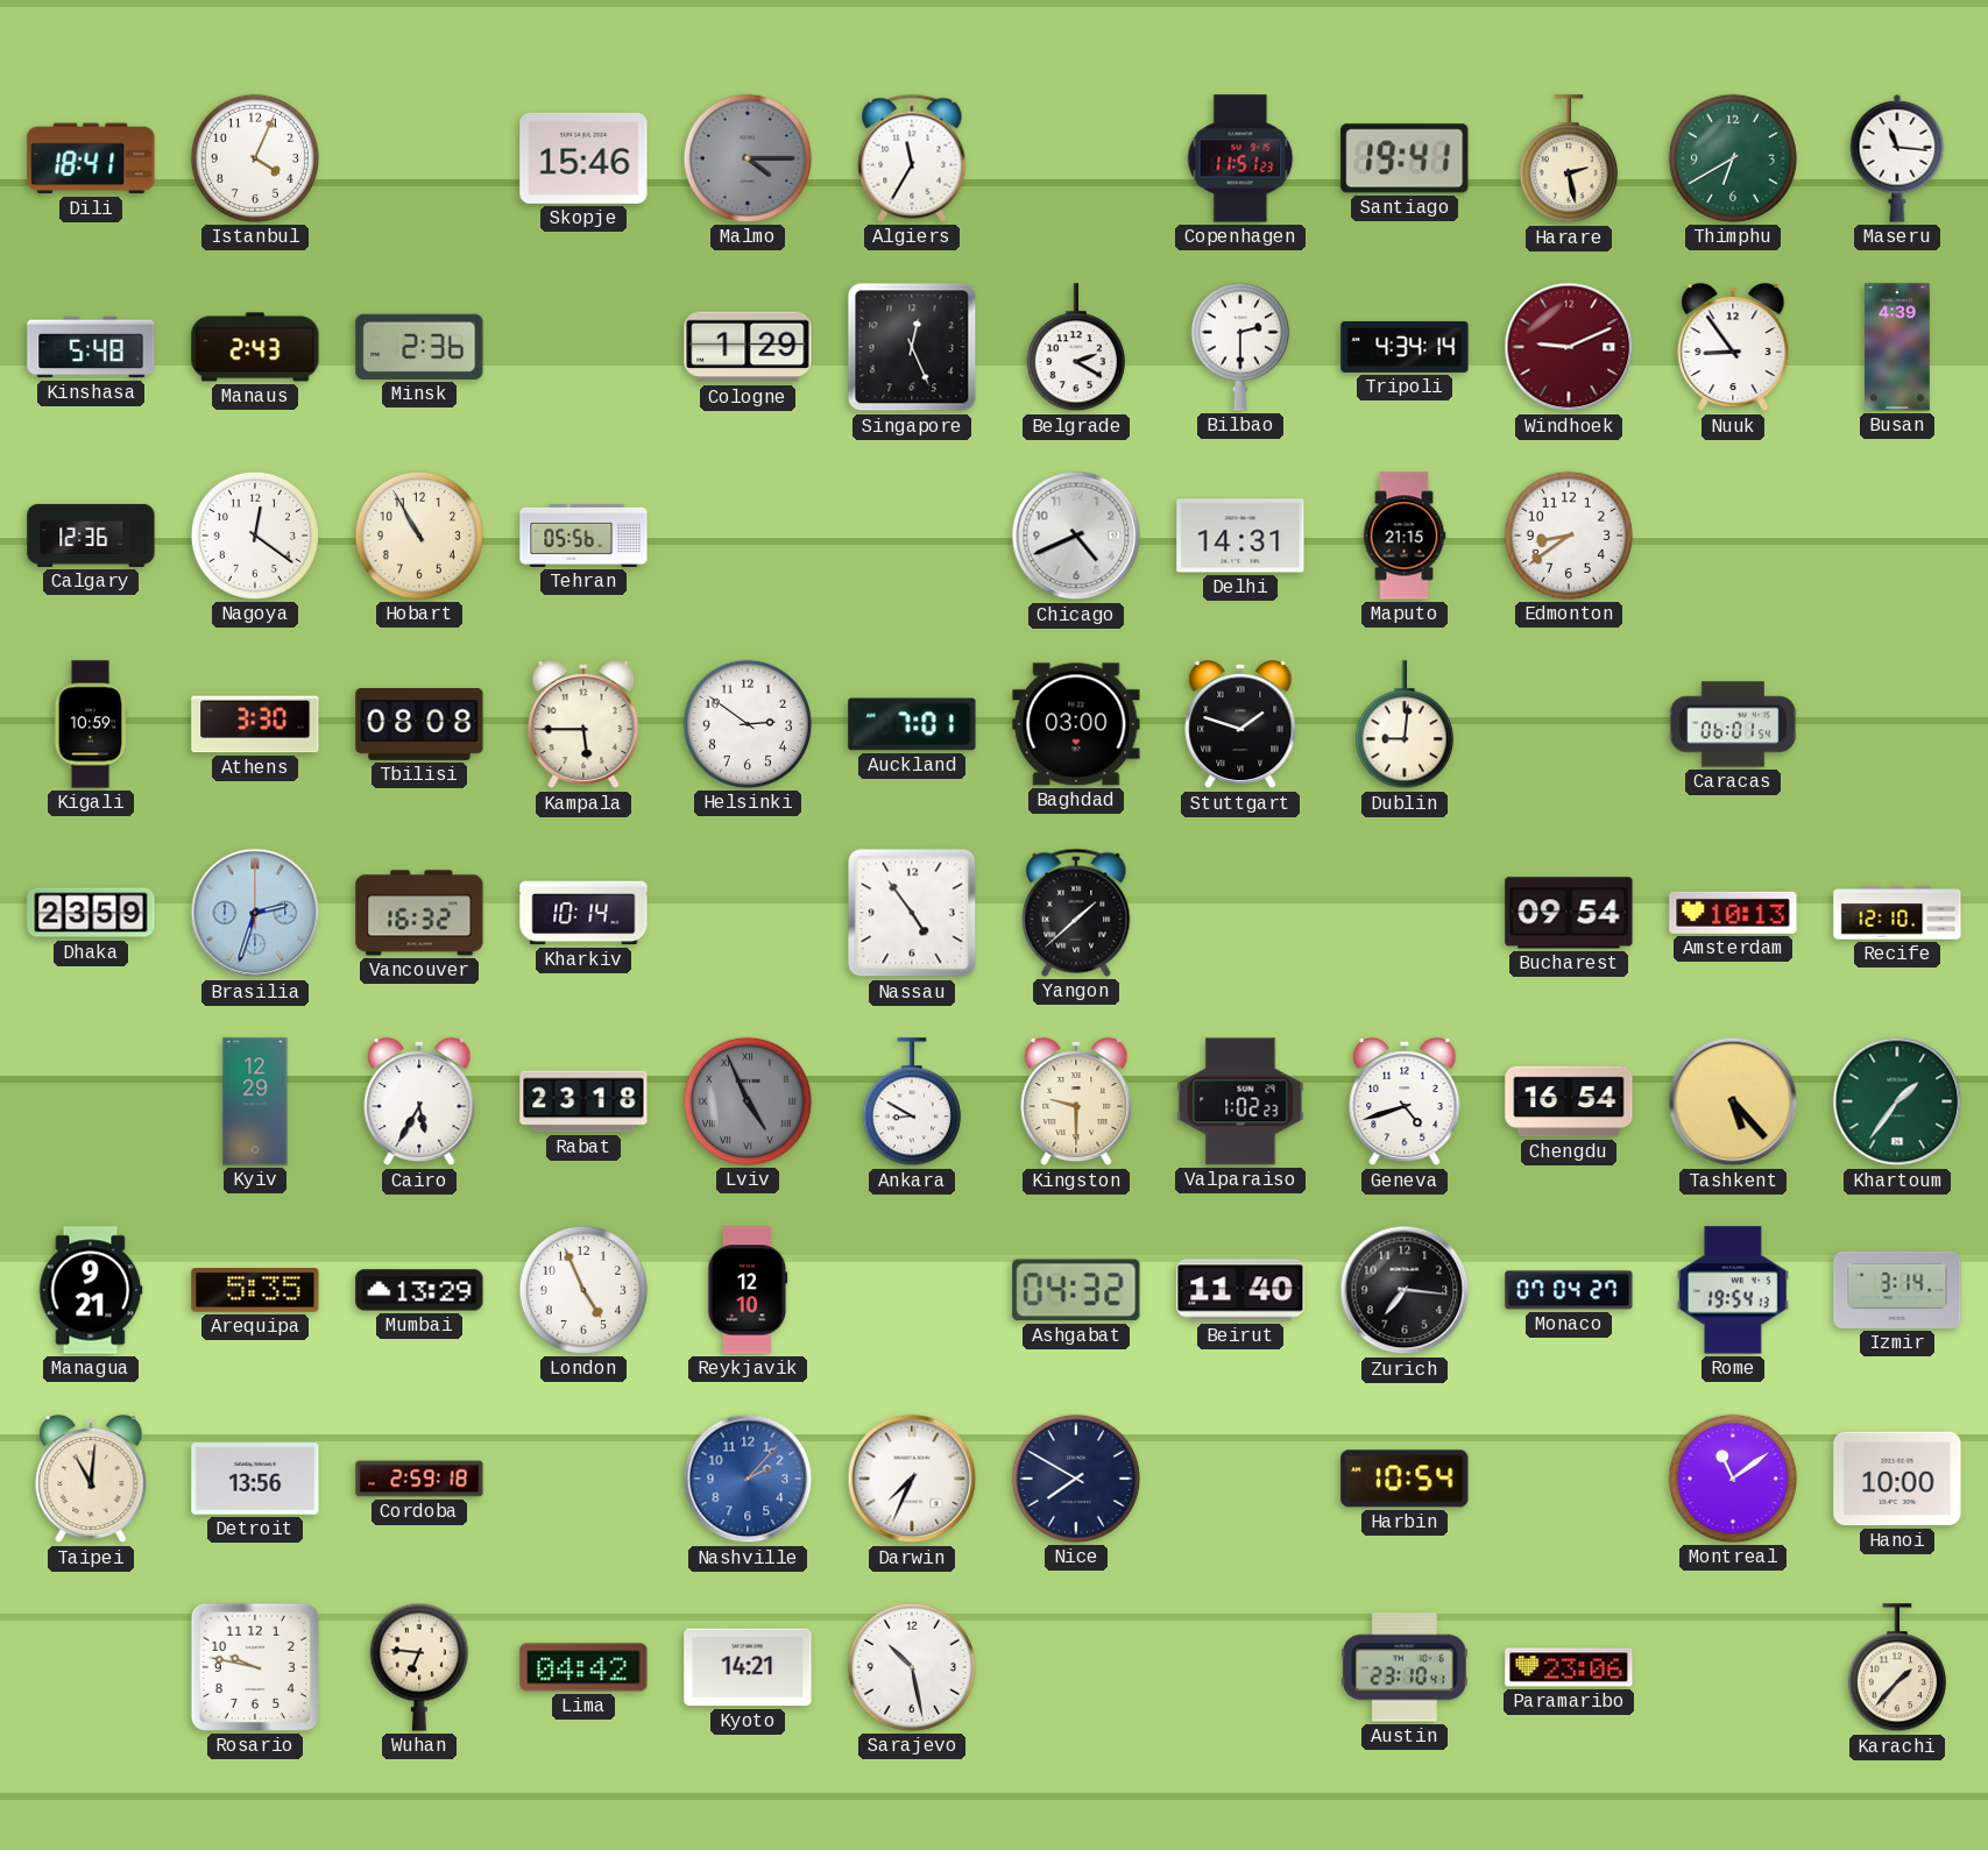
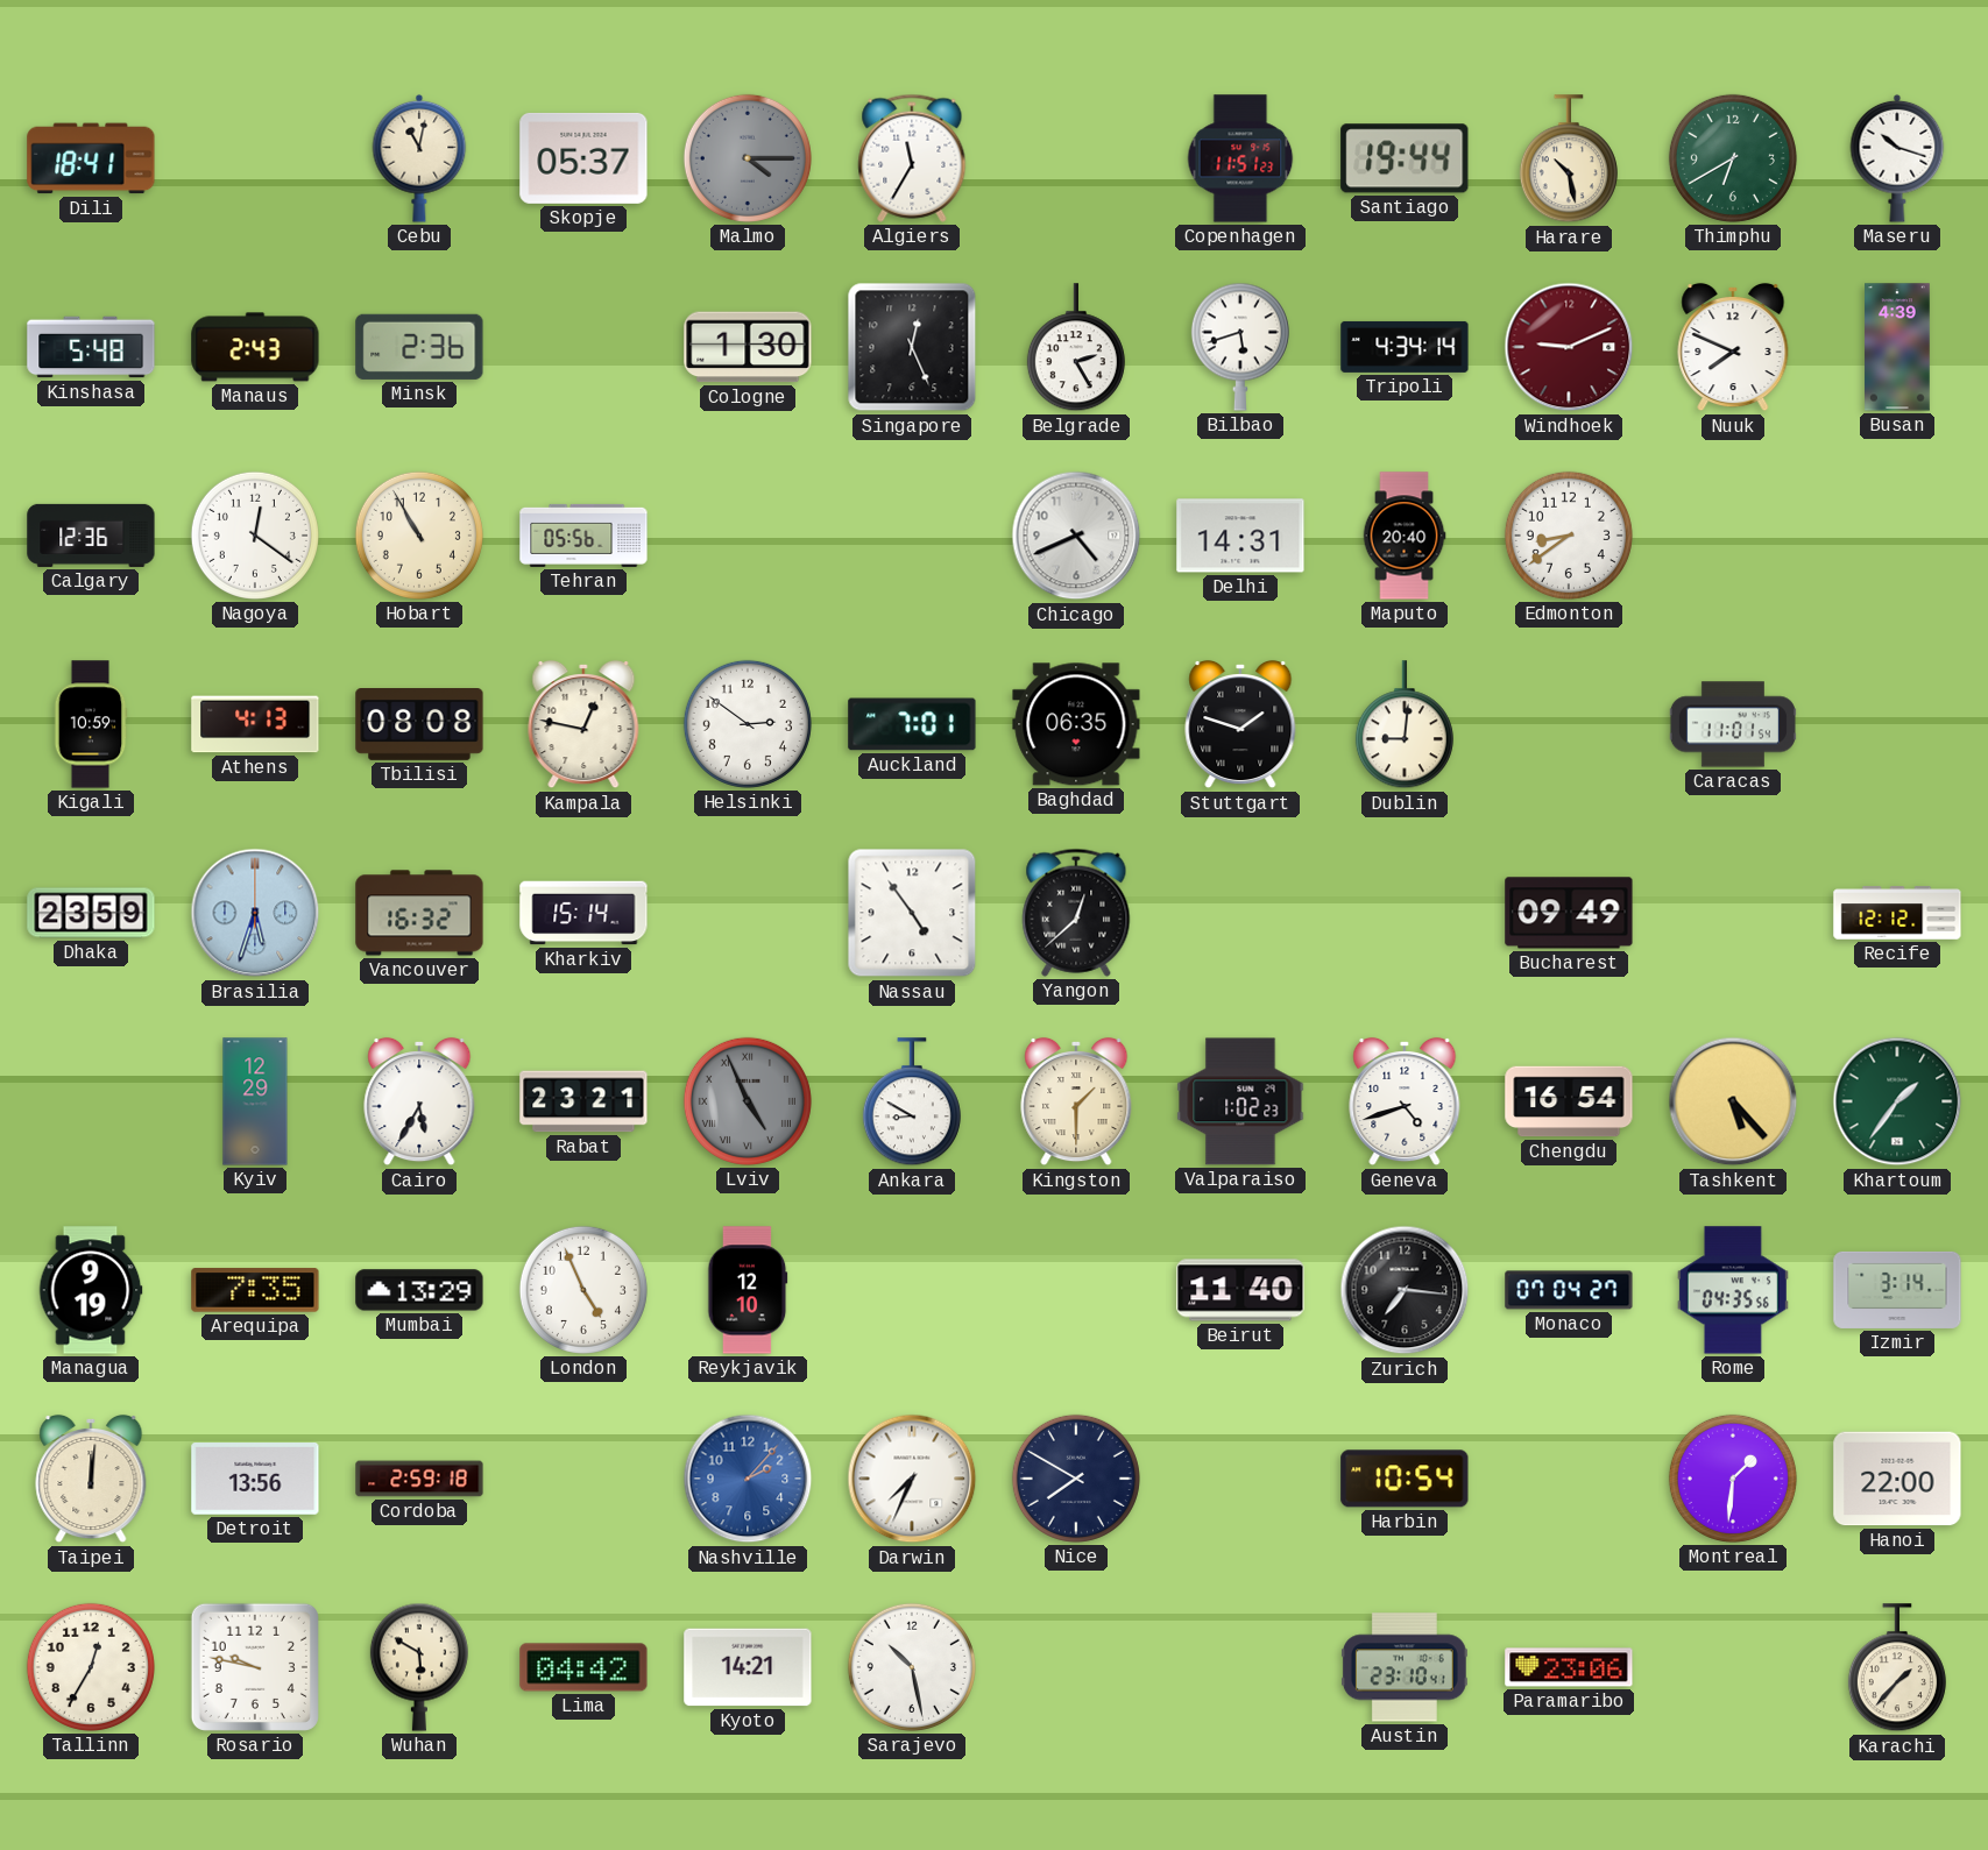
Istanbul: 4:04 -> none (255, 158)
Cebu: none -> 11:02 (419, 158)
Skopje: 15:46 -> 05:37 (583, 158)
Santiago: 19:41 -> 19:44 (1405, 158)
Harare: 2:28 -> 10:28 (1569, 160)
Maseru: 11:16 -> 10:18 (1897, 158)
Cologne: 1:29 -> 1:30 (748, 347)
Belgrade: 2:20 -> 2:25 (1076, 348)
Bilbao: 2:30 -> 5:42 (1240, 347)
Nuuk: 8:54 -> 7:49 (1733, 347)
Maputo: 21:15 -> 20:40 (1405, 536)
Athens: 3:30 -> 4:13 (255, 724)
Kampala: 5:45 -> 12:47 (583, 724)
Baghdad: 03:00 -> 06:35 (1076, 724)
Caracas: 06:01 -> 11:01 (1733, 724)
Brasilia: 2:33 -> 5:33 (255, 913)
Kharkiv: 10:14 -> 15:14 (583, 913)
Yangon: 1:38 -> 12:38 (1076, 913)
Bucharest: 09:54 -> 09:49 (1569, 913)
Amsterdam: 10:13 -> none (1733, 913)
Recife: 12:10 -> 12:12 (1897, 913)
Rabat: 23:18 -> 23:21 (583, 1101)
Kingston: 9:30 -> 1:30 (1076, 1101)
Managua: 9:21 -> 9:19 (91, 1290)
Arequipa: 5:35 -> 7:35 (255, 1290)
Ashgabat: 04:32 -> none (1076, 1290)
Rome: 19:54 -> 04:35 (1733, 1290)
Taipei: 11:01 -> 12:01 (91, 1479)
Montreal: 11:09 -> 1:31 (1733, 1479)
Hanoi: 10:00 -> 22:00 (1897, 1479)
Tallinn: none -> 12:35 (91, 1667)
Wuhan: 6:46 -> 5:50 (419, 1667)
